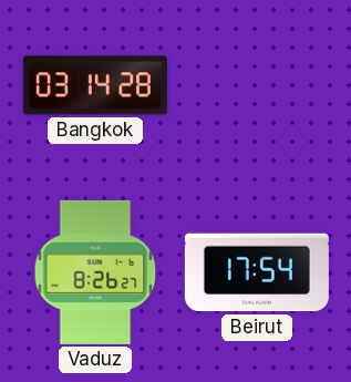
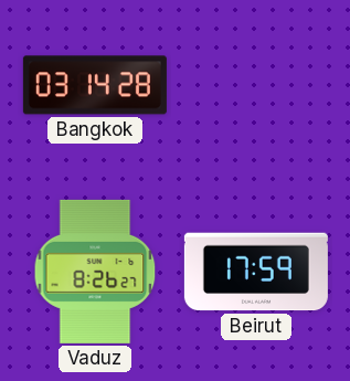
Beirut: 17:54 -> 17:59 (256, 272)
